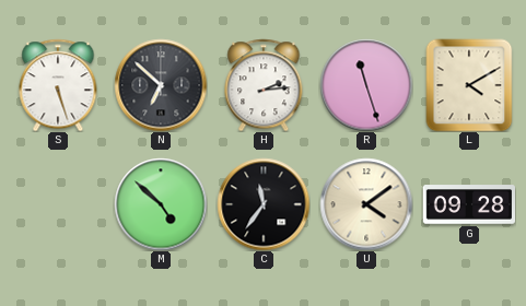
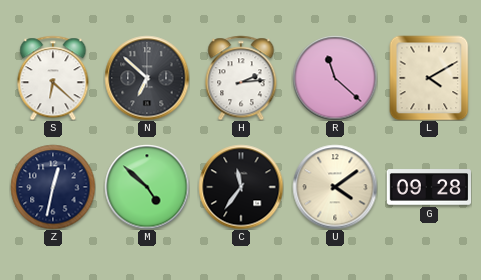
S: 5:27 -> 6:22 (53, 78)
R: 11:27 -> 11:22 (335, 78)
Z: none -> 12:32 (53, 187)
